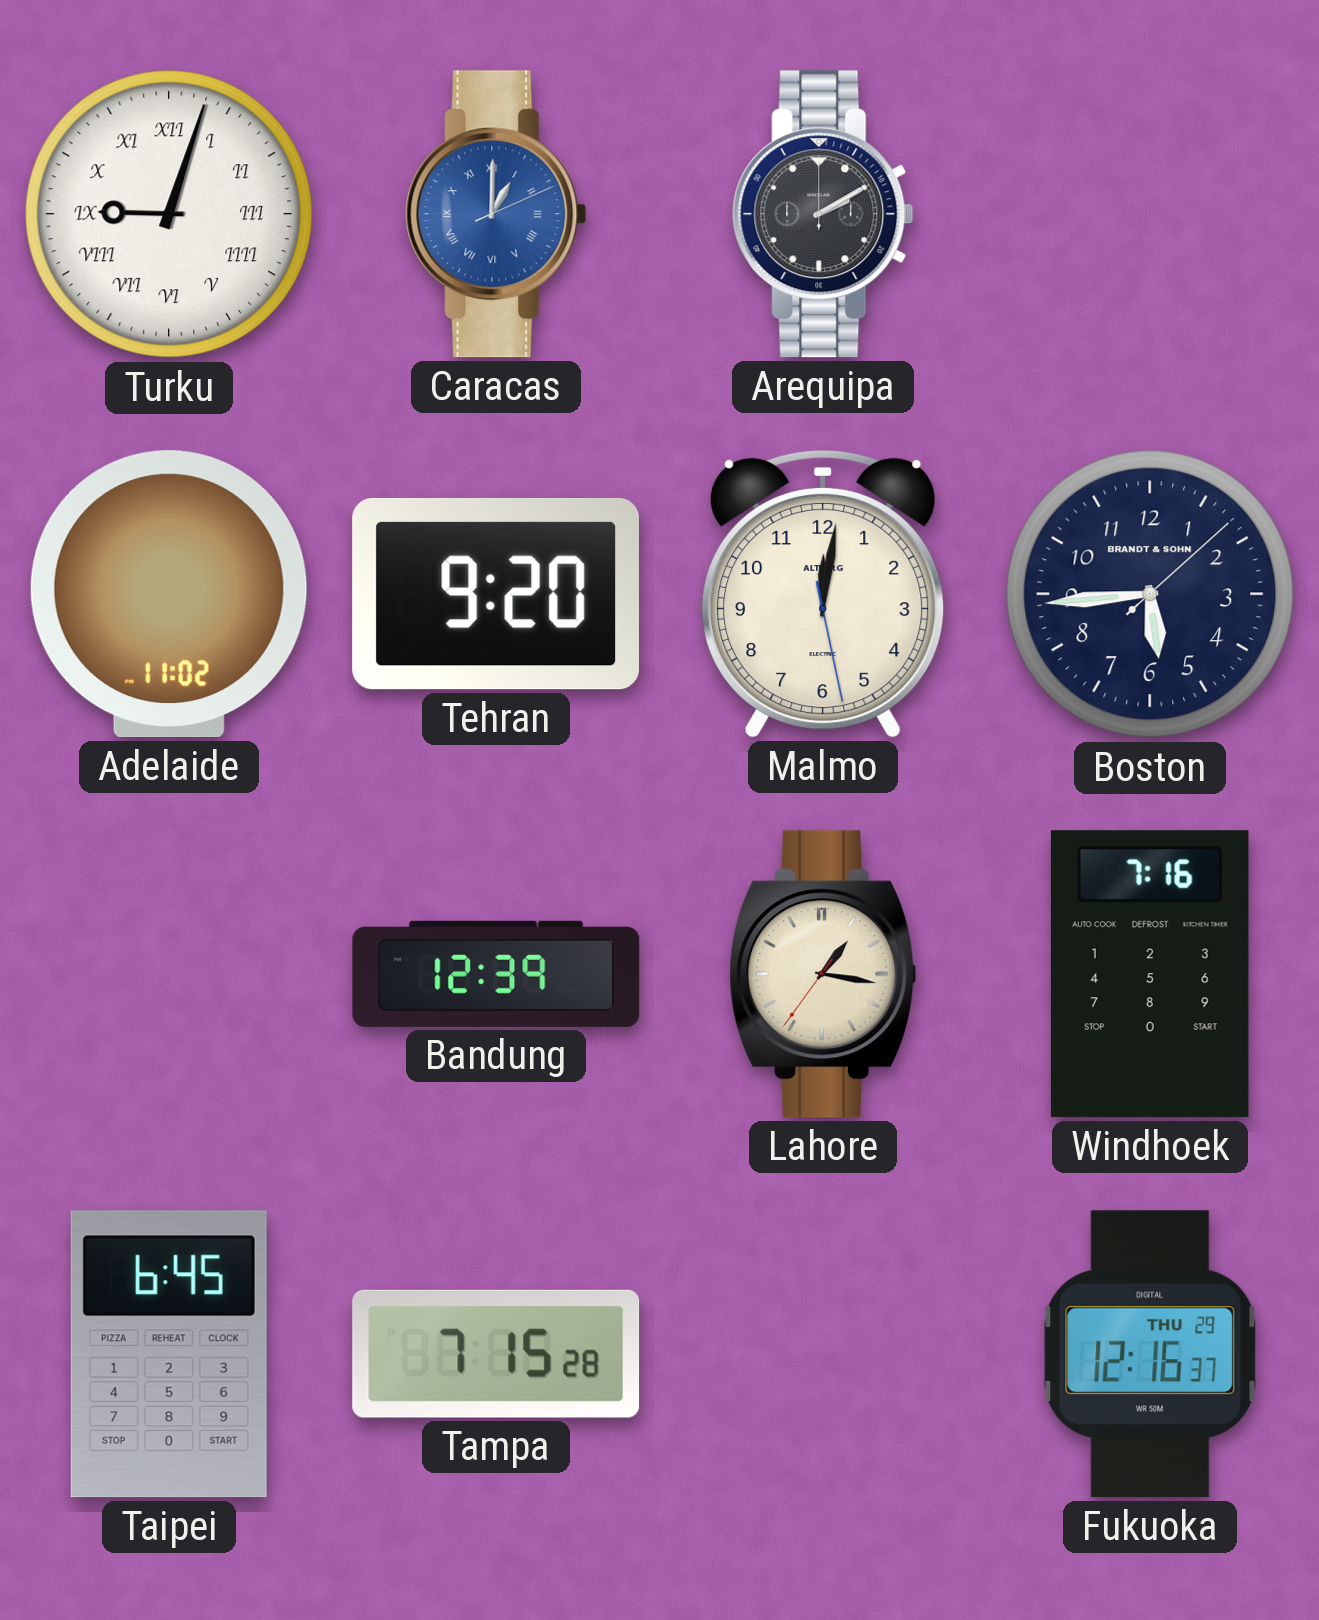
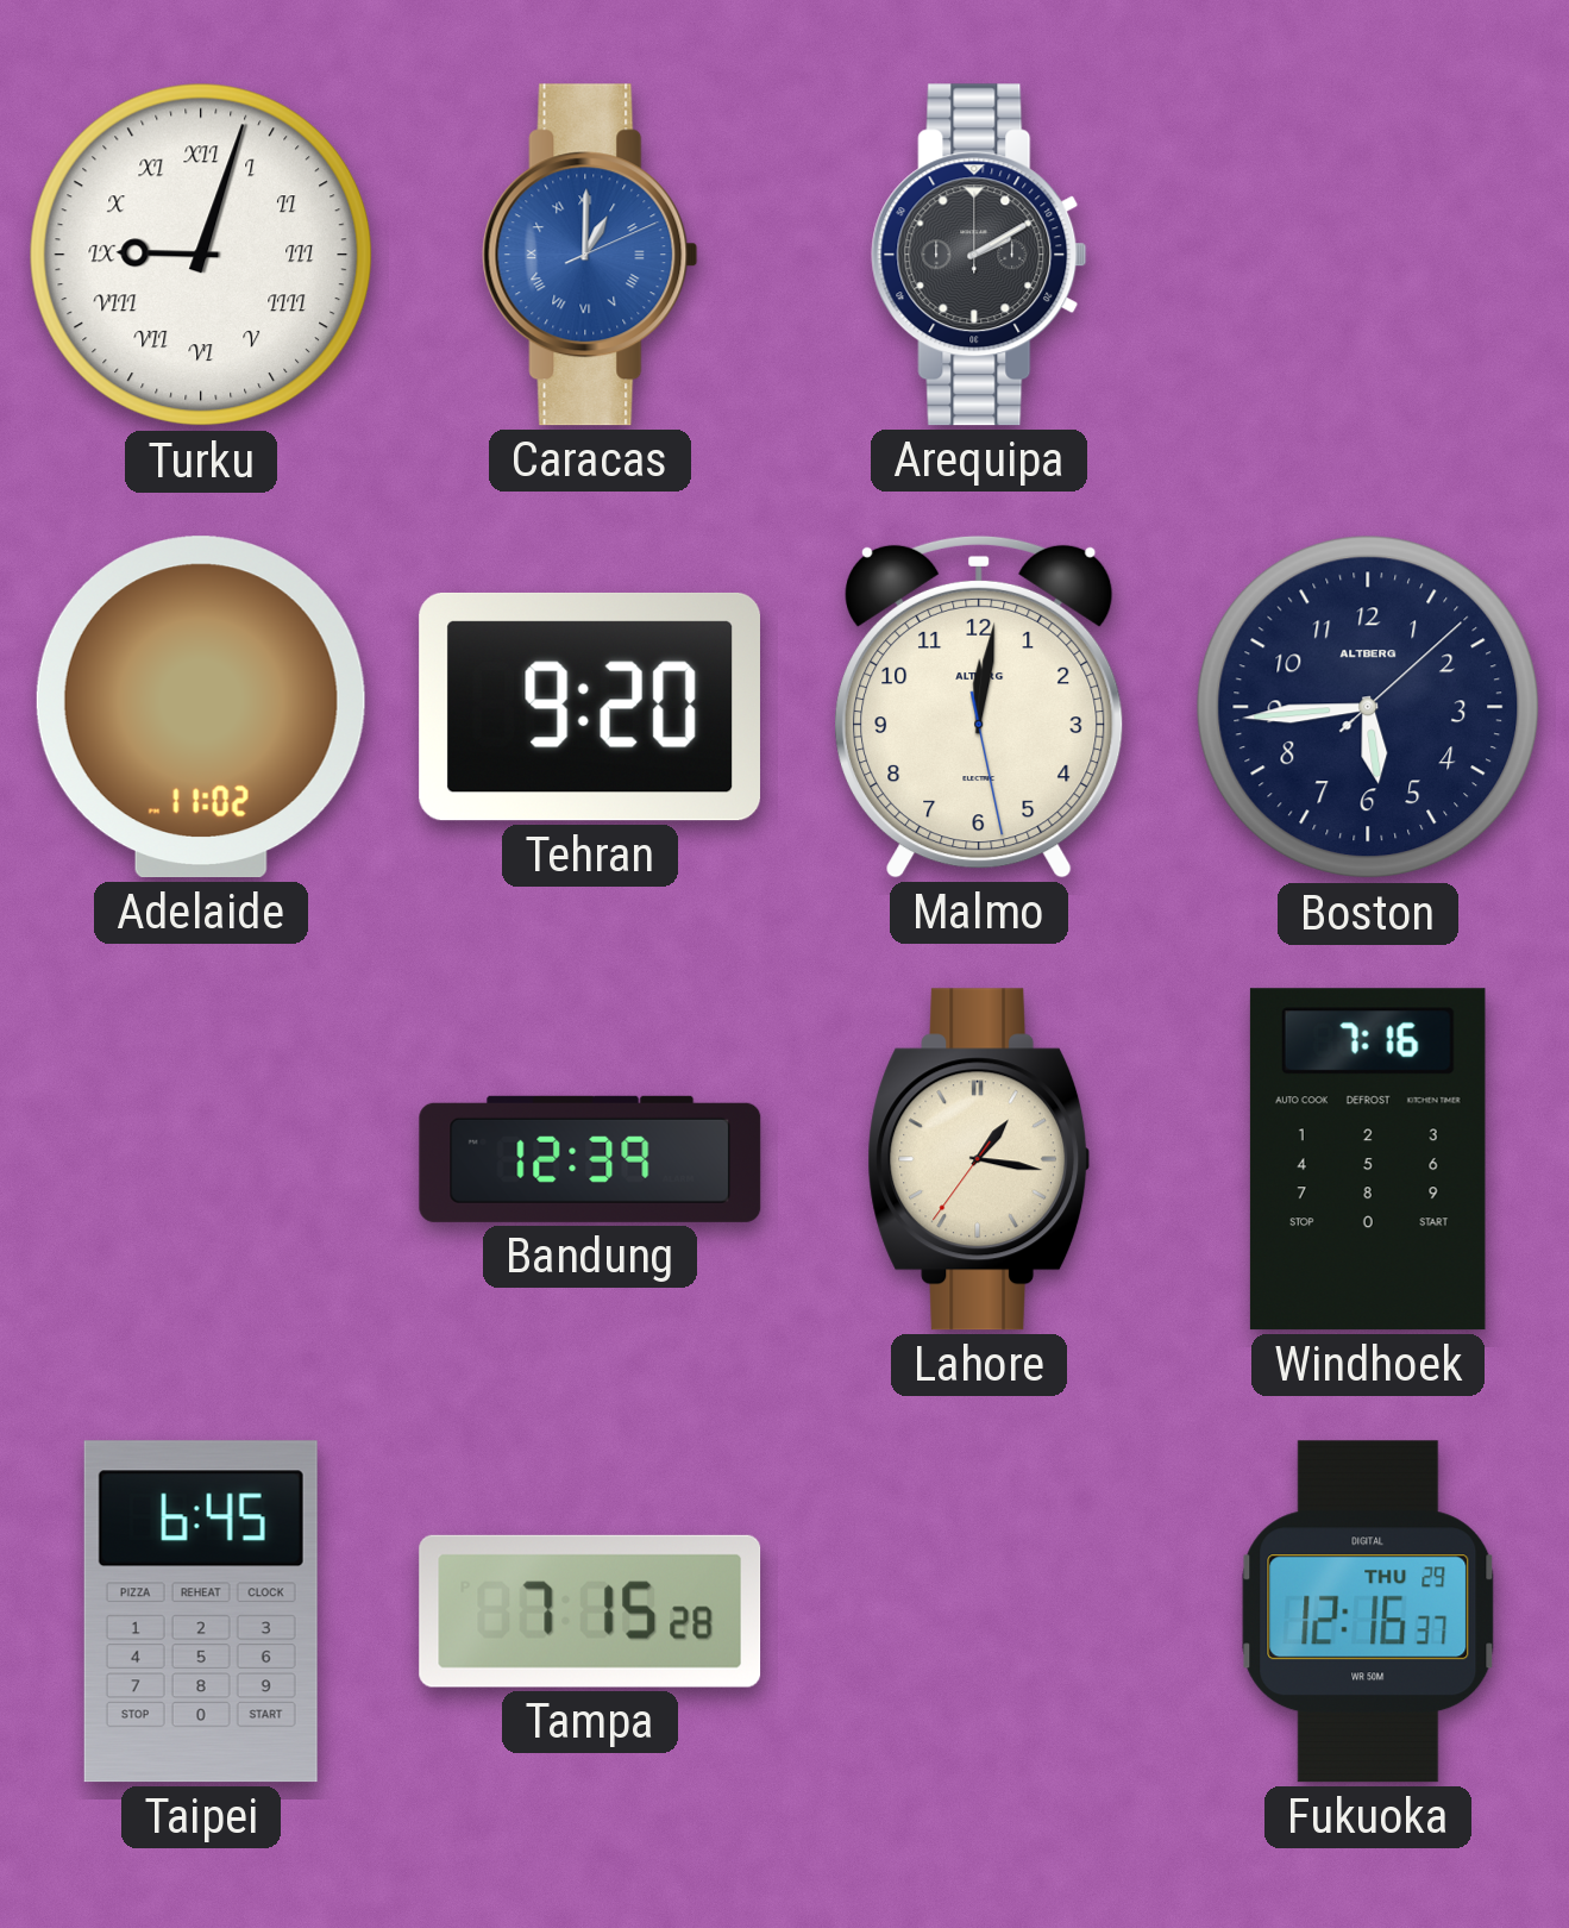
Boston brand: BRANDT & SOHN -> ALTBERG (1368, 707)
